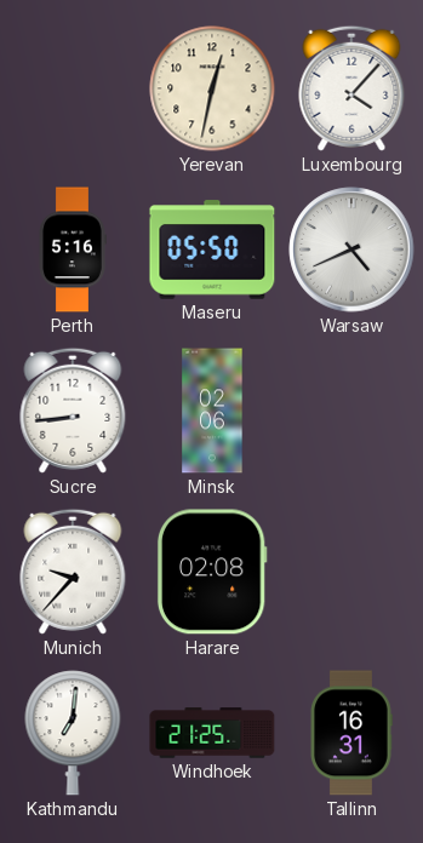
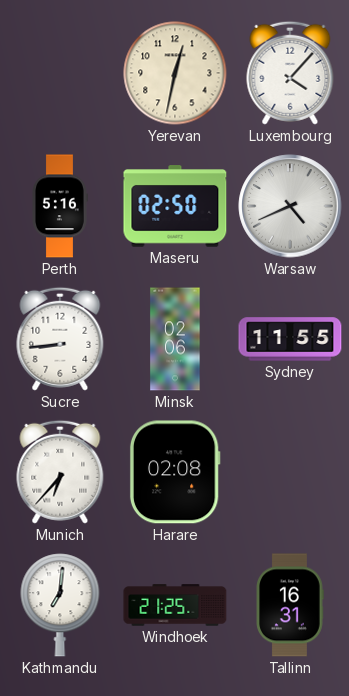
Maseru: 05:50 -> 02:50 (175, 206)
Sydney: none -> 11:55 (290, 339)
Munich: 9:37 -> 6:37 (60, 472)
